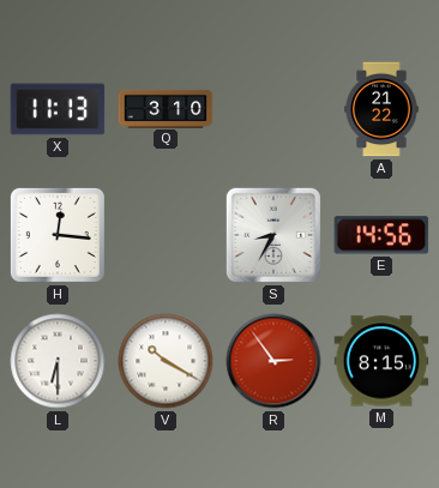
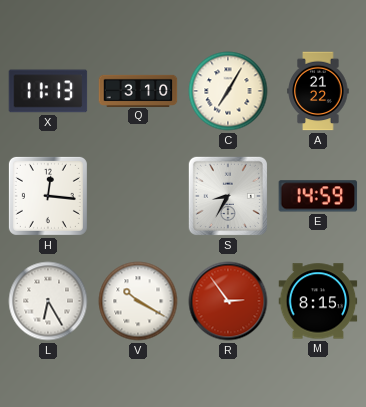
C: none -> 7:05 (228, 91)
E: 14:56 -> 14:59 (318, 196)
L: 6:30 -> 6:25 (48, 301)
